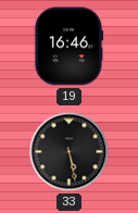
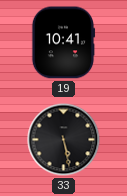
19: 16:46 -> 10:41 (63, 43)
